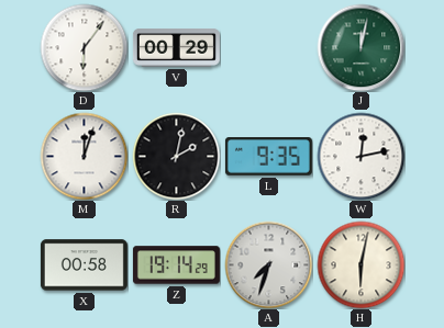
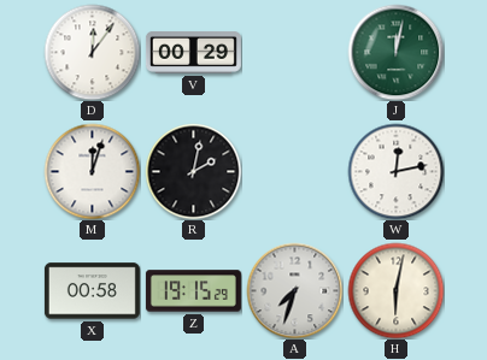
D: 6:06 -> 12:06 (92, 52)
L: 9:35 -> none (268, 157)
Z: 19:14 -> 19:15 (193, 291)
